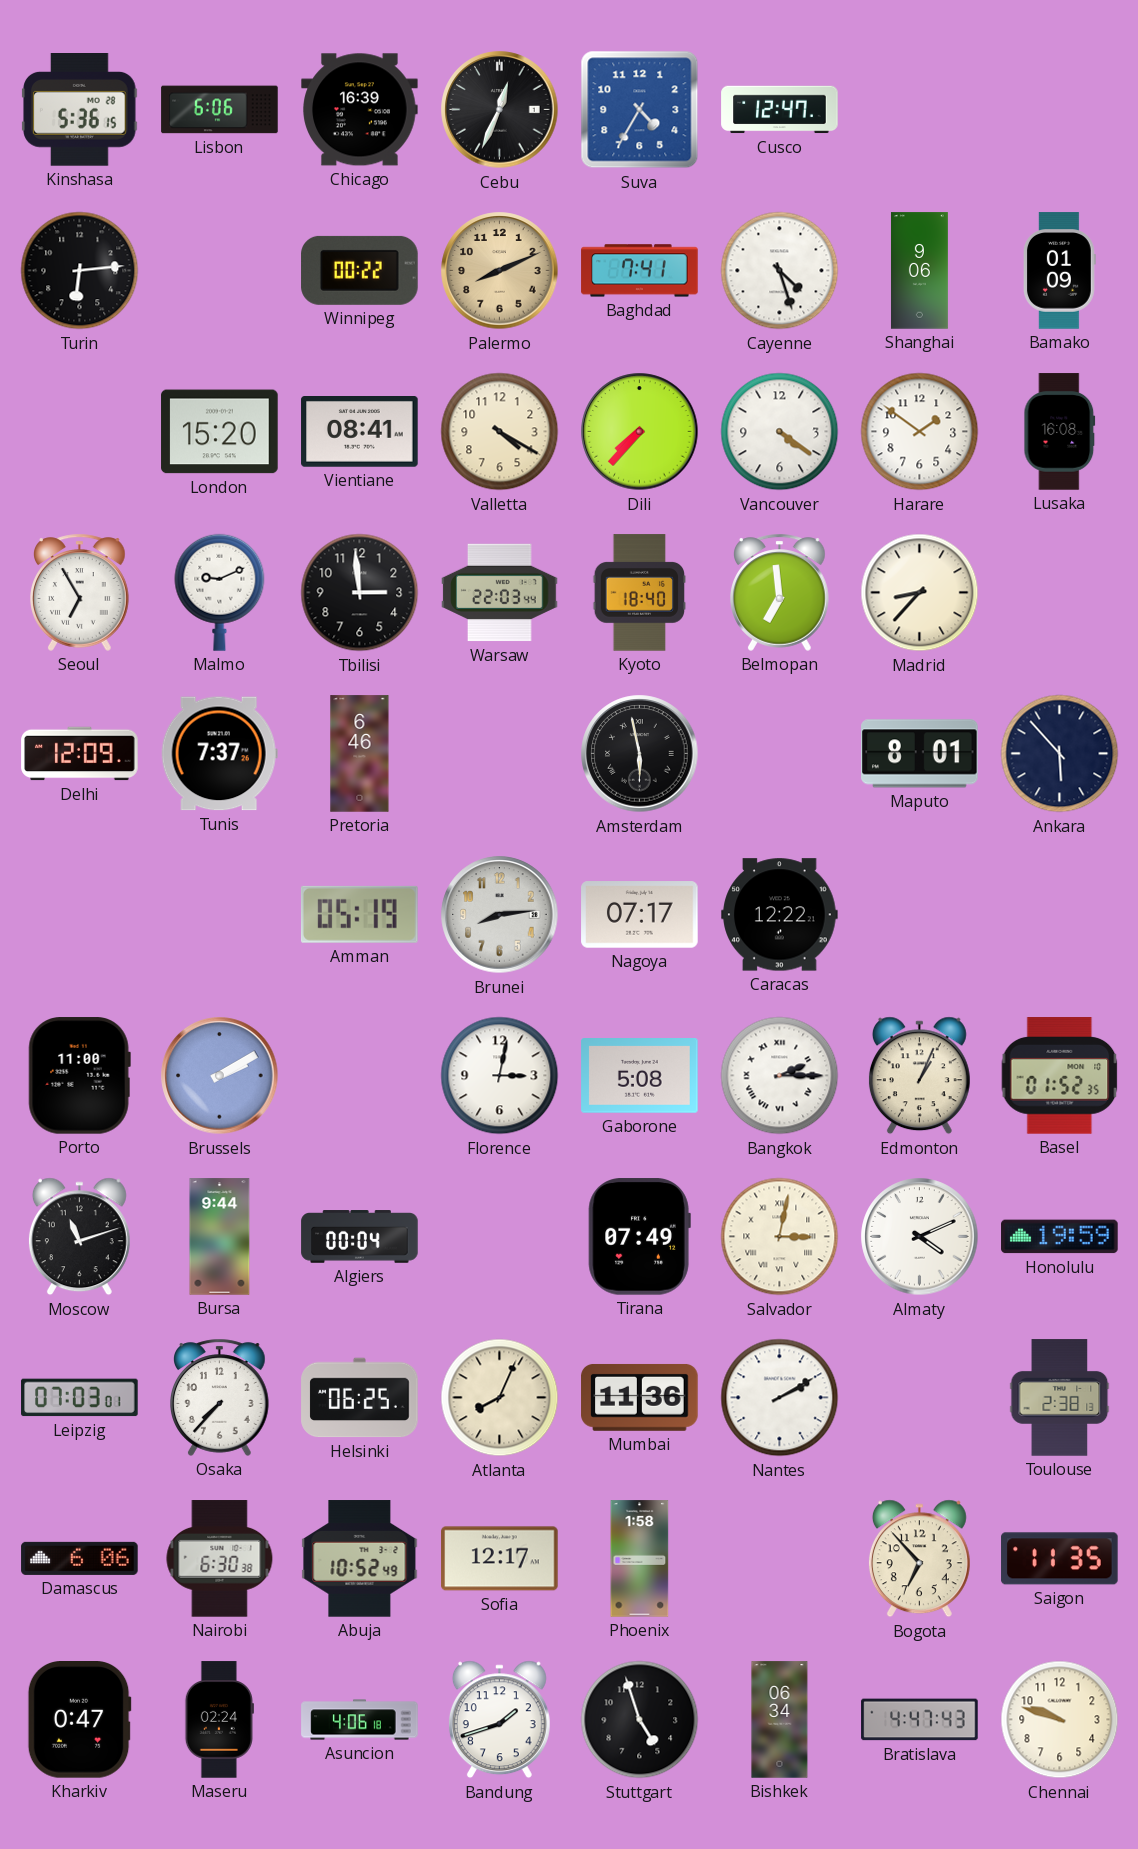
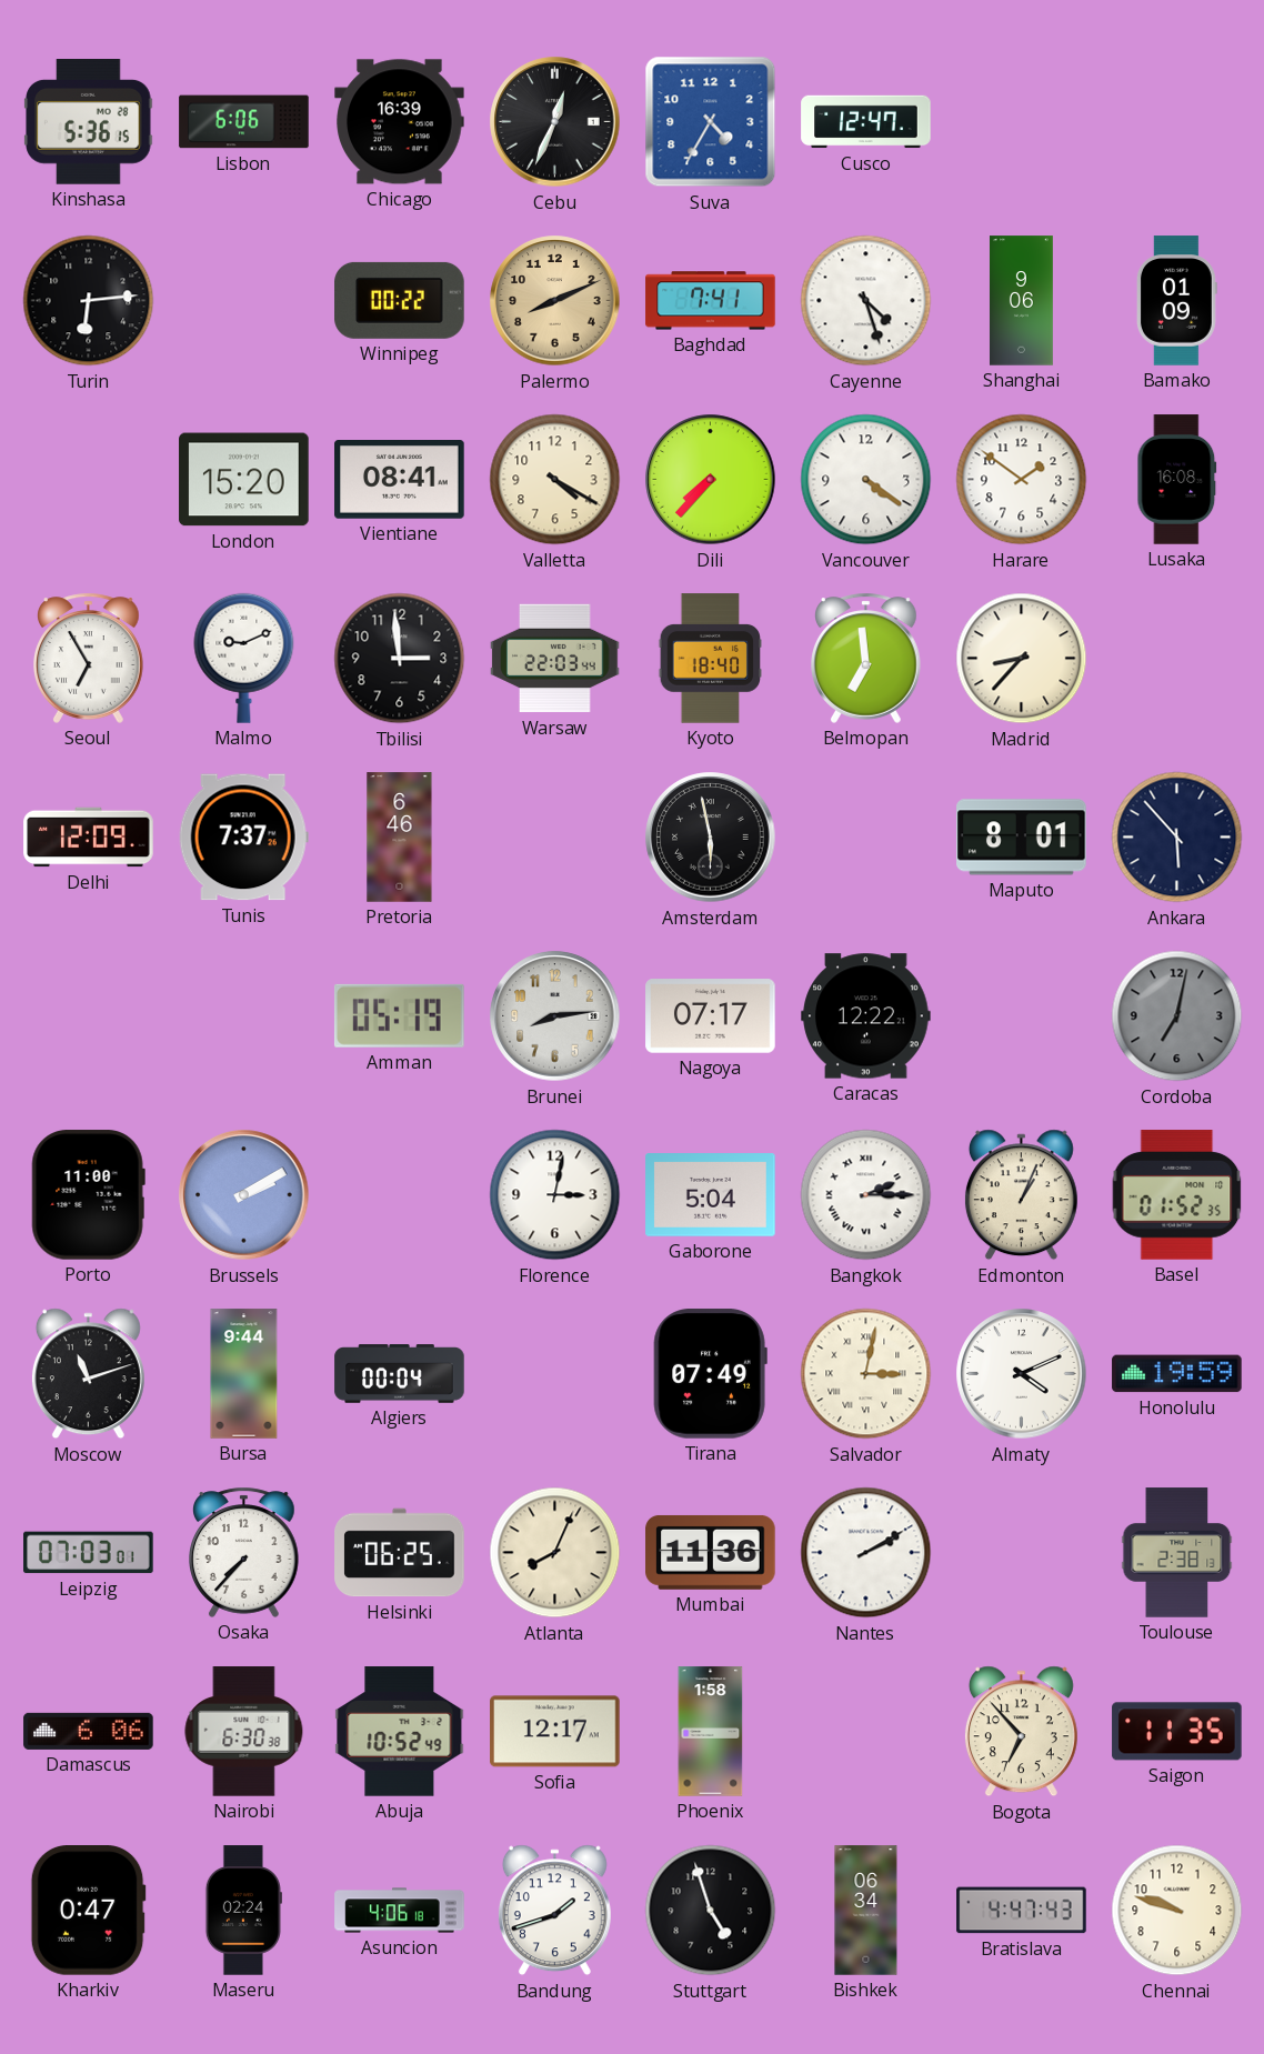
Cordoba: none -> 7:02 (1177, 1016)
Gaborone: 5:08 -> 5:04 (711, 1195)
